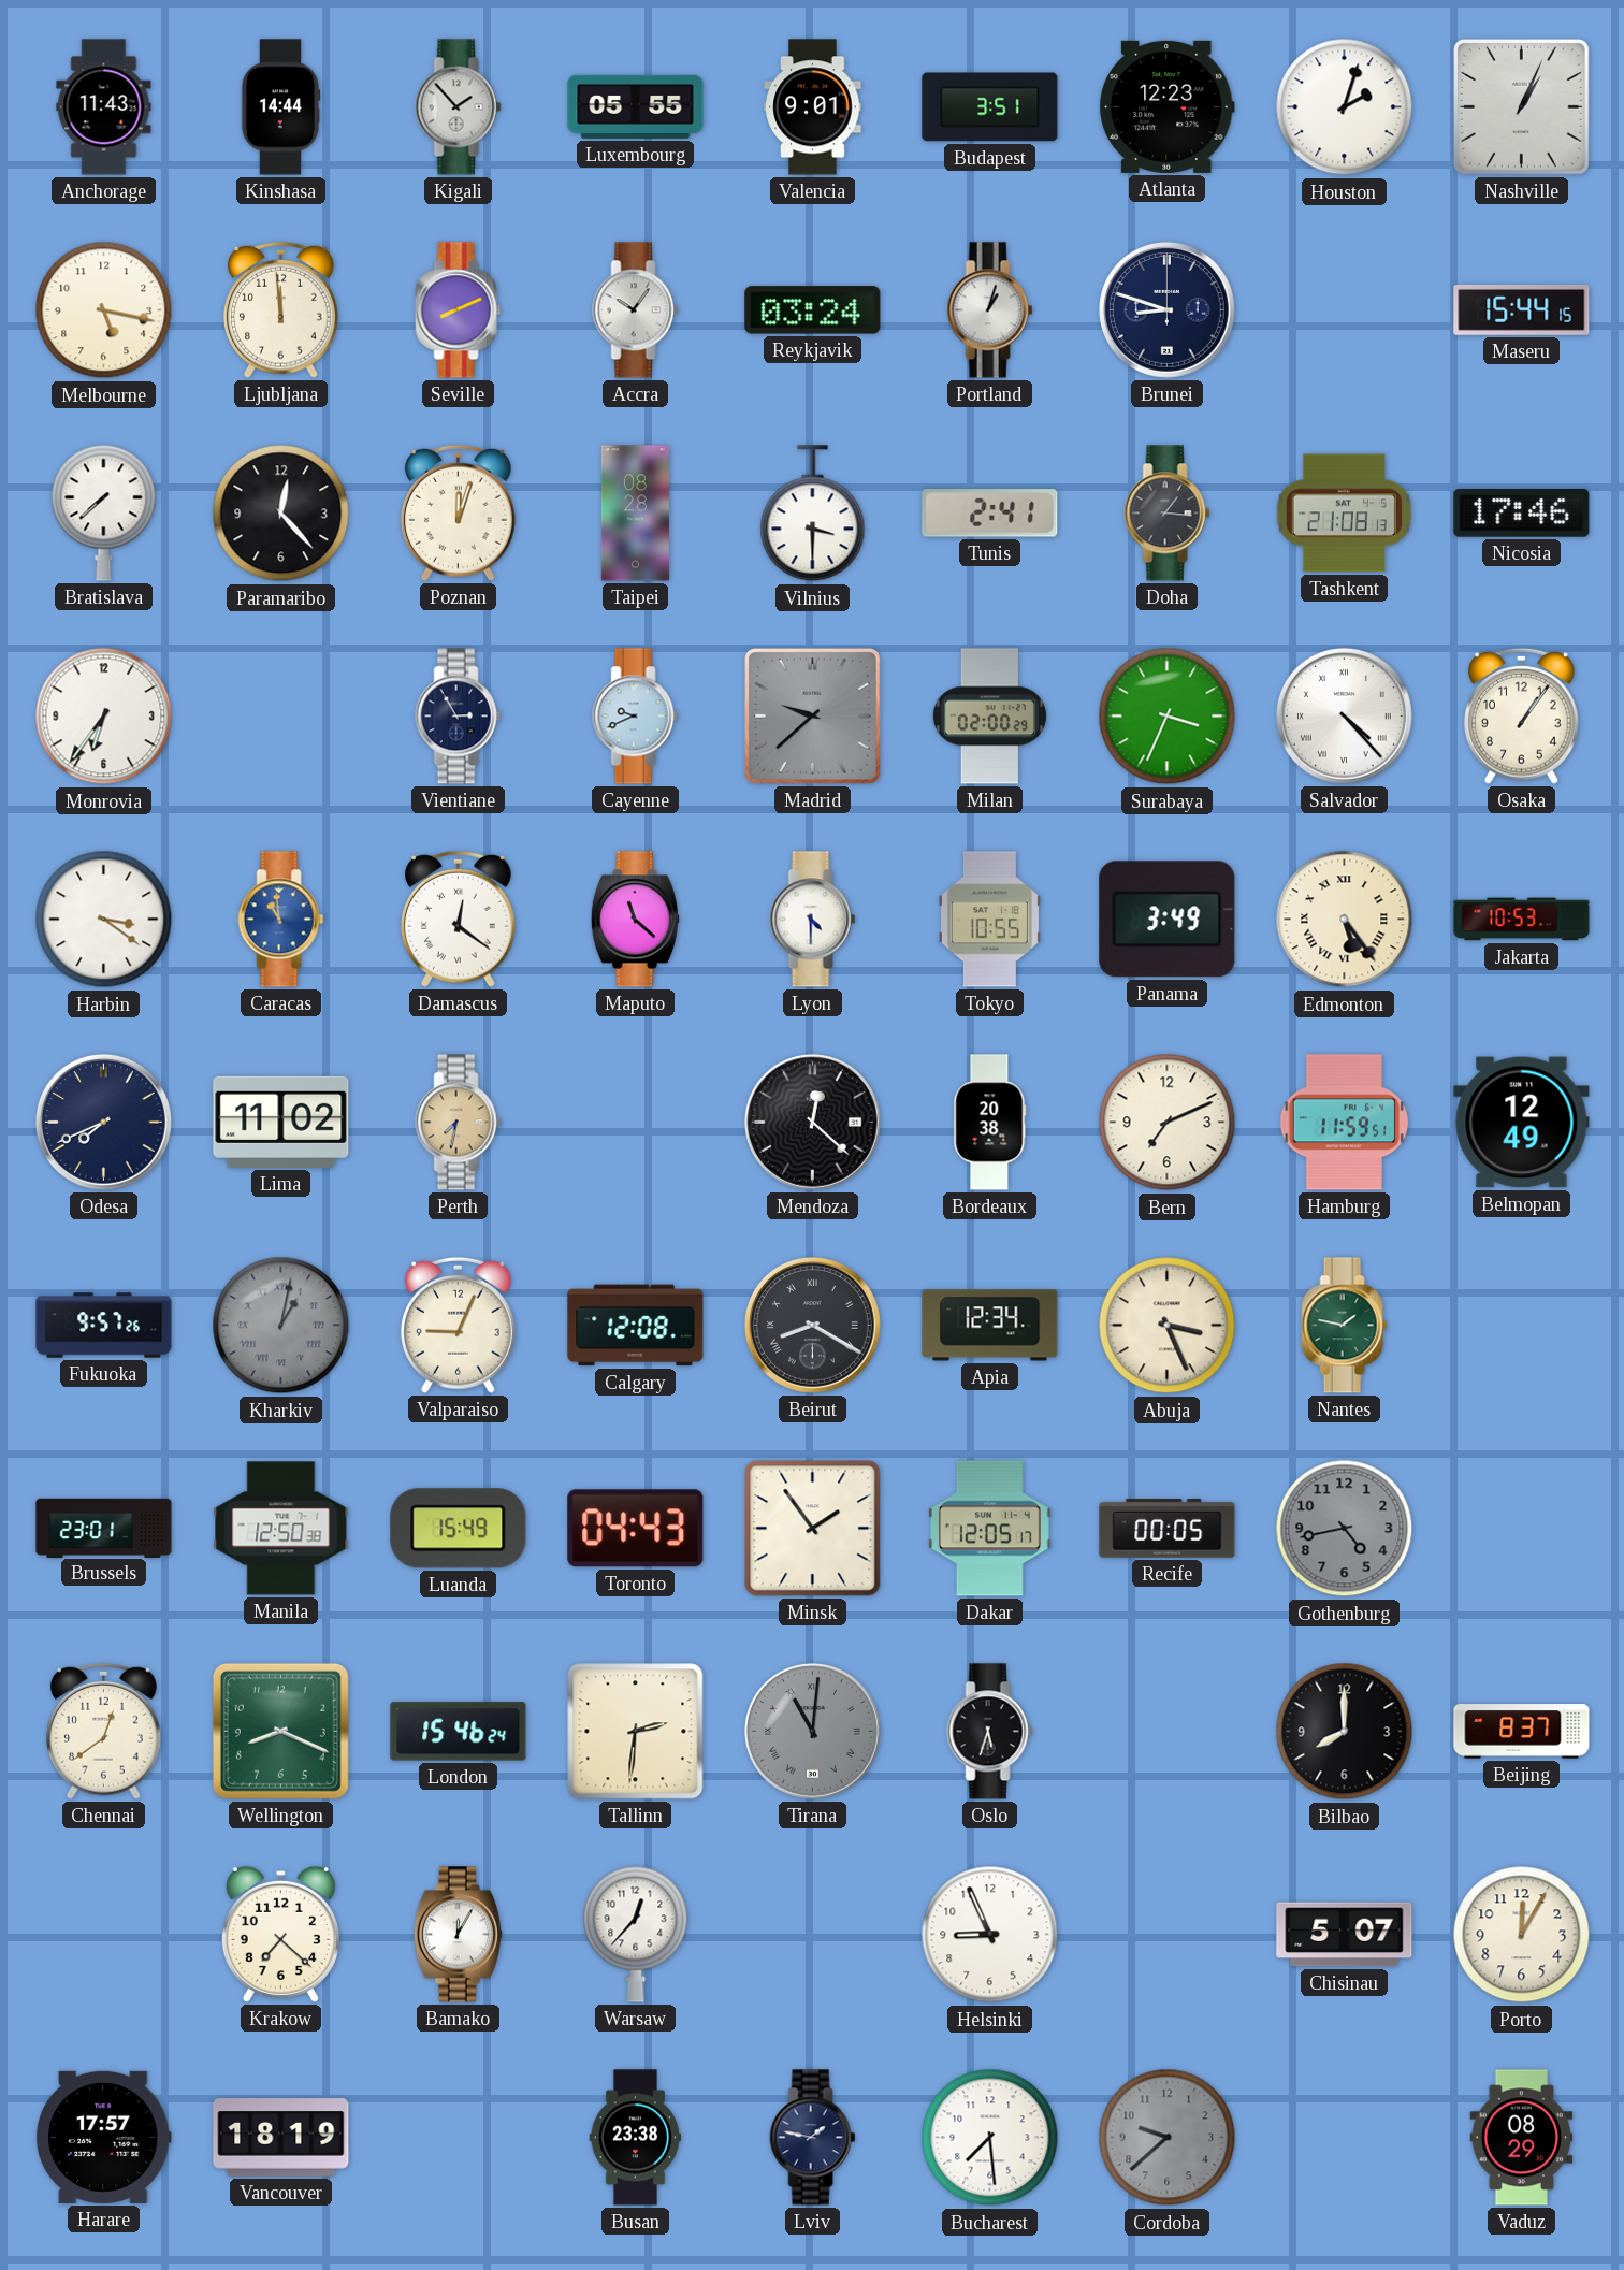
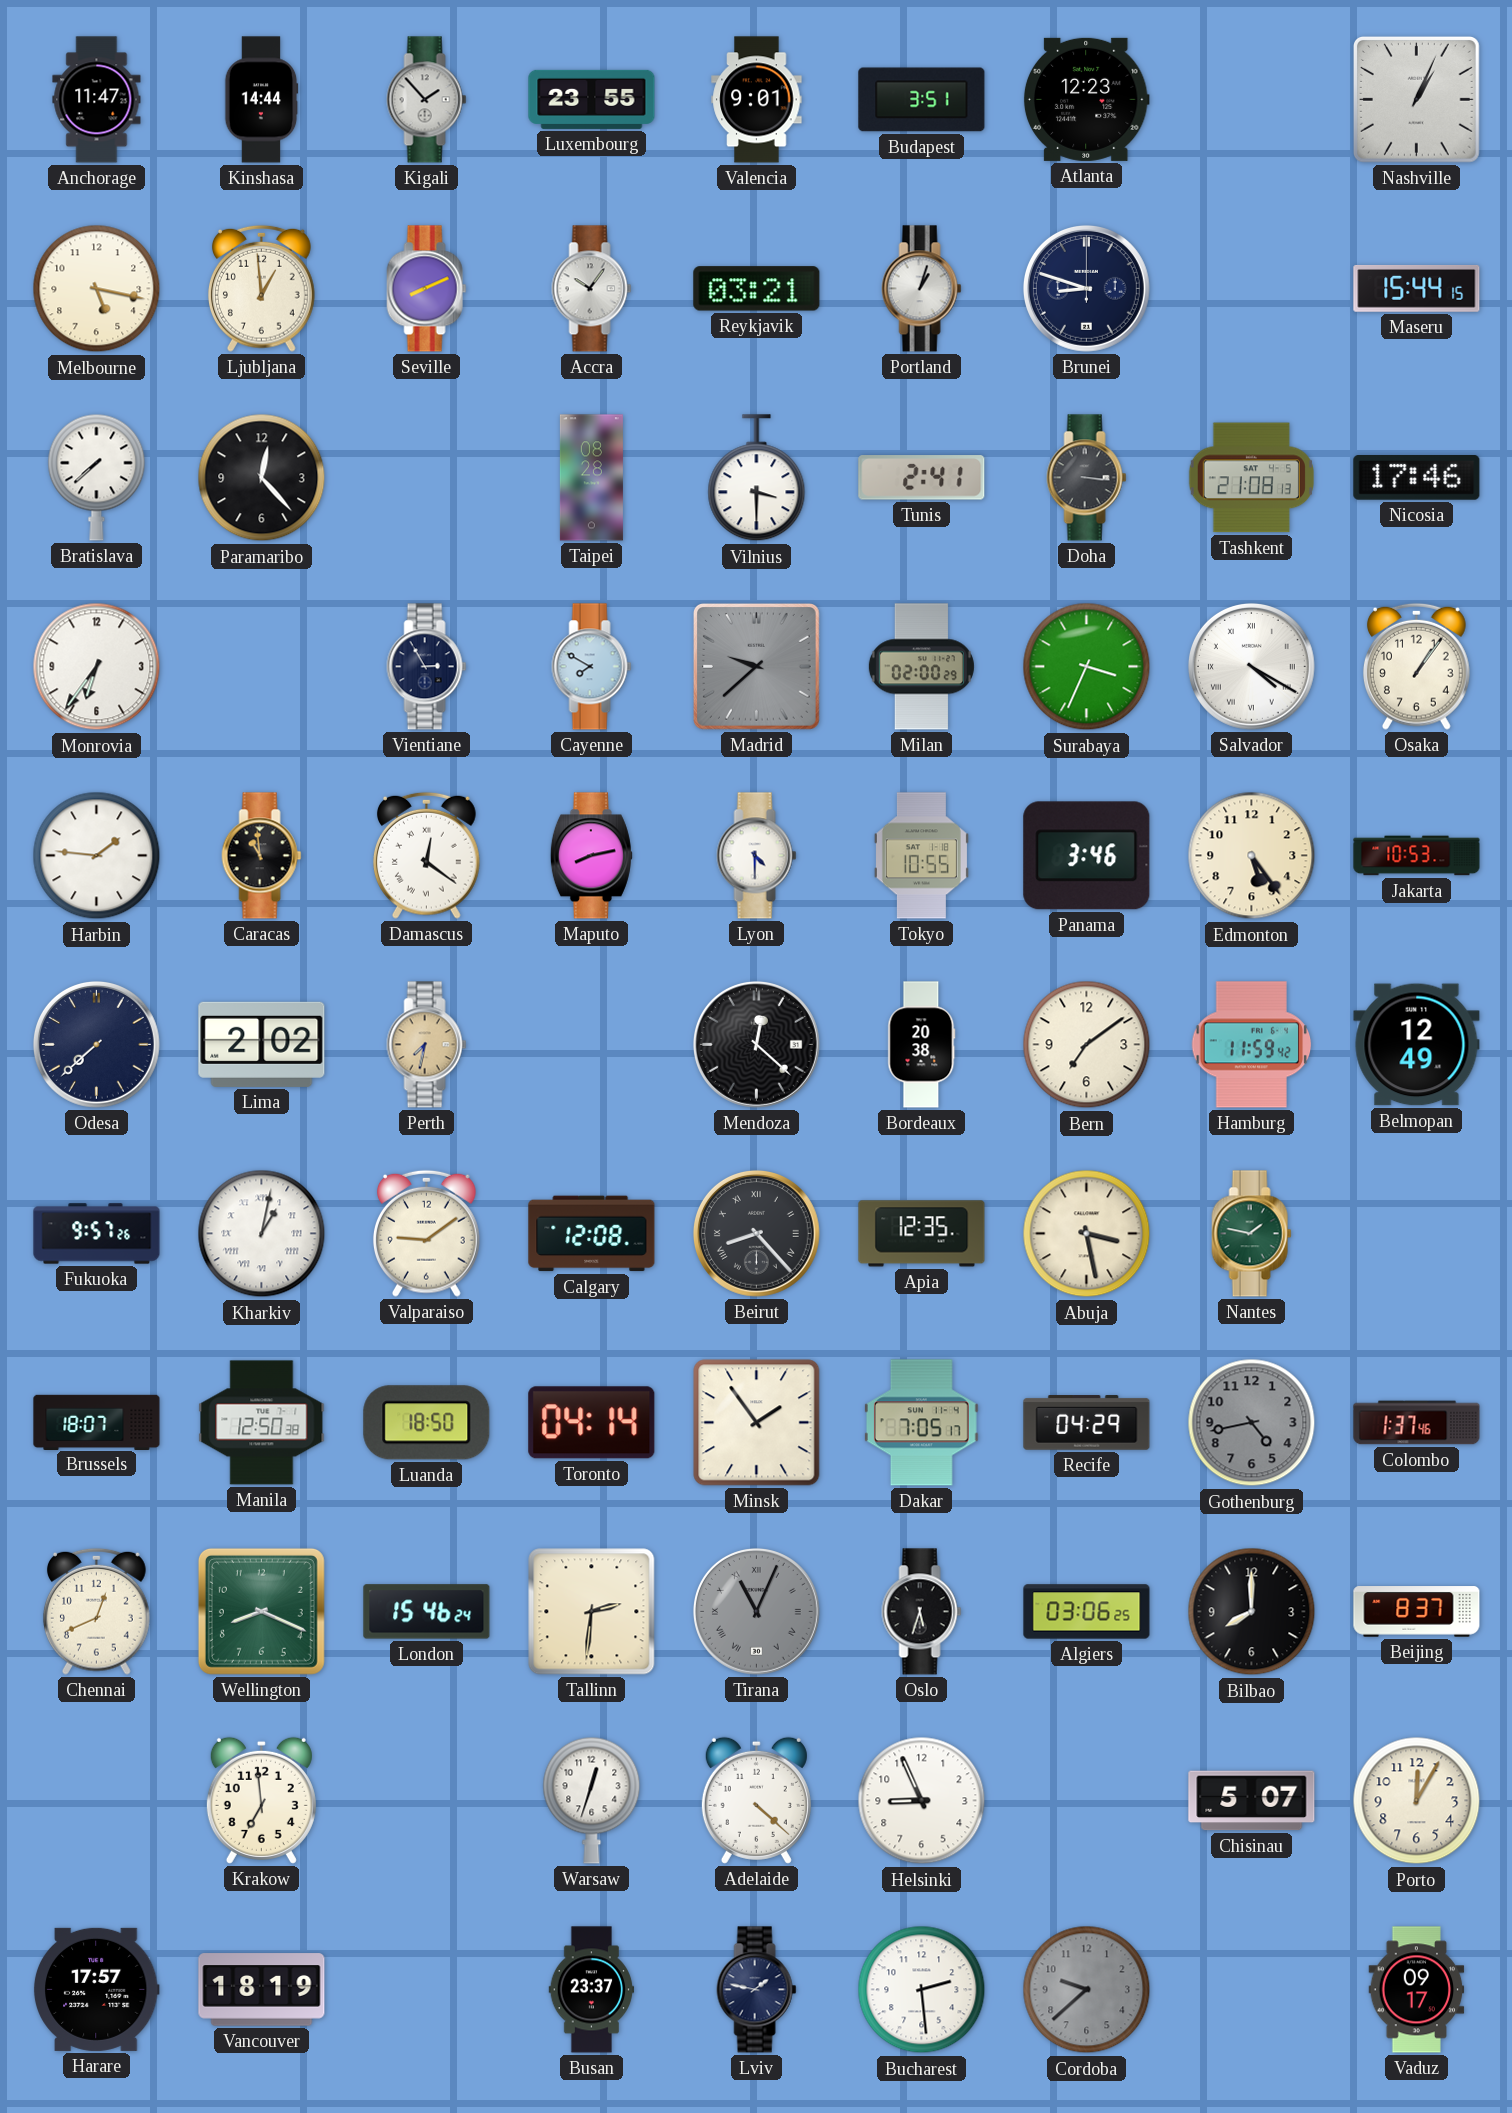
Anchorage: 11:43 -> 11:47 (97, 100)
Luxembourg: 05:55 -> 23:55 (592, 99)
Houston: 2:03 -> none (1345, 107)
Ljubljana: 11:59 -> 12:59 (261, 288)
Reykjavik: 03:24 -> 03:21 (757, 289)
Poznan: 12:03 -> none (458, 512)
Doha: 1:16 -> 3:16 (1087, 478)
Cayenne: 9:41 -> 7:50 (592, 667)
Salvador: 4:23 -> 4:20 (1251, 666)
Harbin: 3:21 -> 1:46 (97, 856)
Caracas dial: blue -> black (262, 856)
Maputo: 11:22 -> 8:13 (591, 856)
Panama: 3:49 -> 3:46 (1087, 856)
Edmonton numerals: Roman -> Arabic (1252, 856)
Odesa: 7:41 -> 7:38 (96, 1044)
Lima: 11:02 -> 2:02 (262, 1044)
Bern: 7:11 -> 7:09 (1087, 1045)
Hamburg: 11:59:51 -> 11:59:42 (1252, 1045)
Kharkiv dial: grey -> white (262, 1234)
Valparaiso: 9:04 -> 9:09 (426, 1233)
Beirut: 8:20 -> 8:23 (756, 1233)
Apia: 12:34 -> 12:35 (922, 1234)
Abuja: 3:26 -> 3:28 (1087, 1234)
Brussels: 23:01 -> 18:07 (97, 1422)
Luanda: 15:49 -> 18:50 (427, 1423)
Toronto: 04:43 -> 04:14 (592, 1423)
Dakar: 12:05 -> 7:05 (921, 1423)
Recife: 00:05 -> 04:29 (1087, 1423)
Colombo: none -> 1:37 (1417, 1423)
Chennai: 12:39 -> 12:41 (96, 1611)
Tirana: 11:01 -> 11:04 (756, 1611)
Algiers: none -> 03:06 (1087, 1612)
Krakow: 7:22 -> 6:59 (261, 1800)
Bamako: 12:05 -> none (458, 1935)
Warsaw: 12:37 -> 12:33 (592, 1800)
Adelaide: none -> 4:22 (756, 1800)
Busan: 23:38 -> 23:37 (592, 1990)
Bucharest: 7:29 -> 2:29 (922, 1990)
Vaduz: 08:29 -> 09:17 (1417, 1990)
